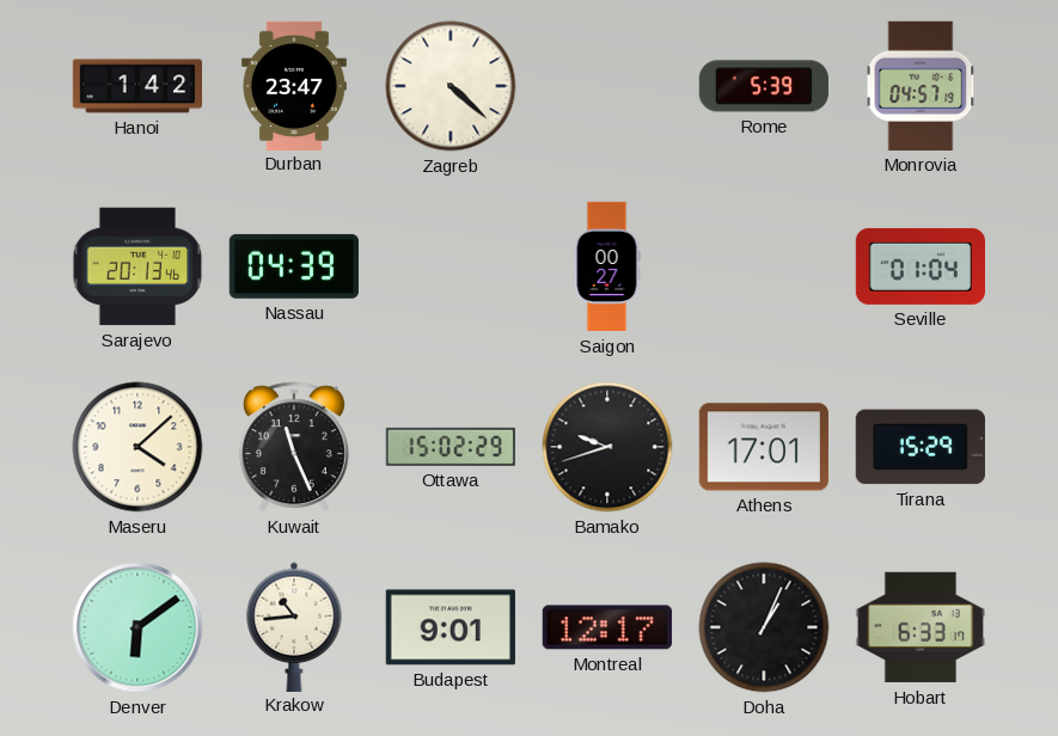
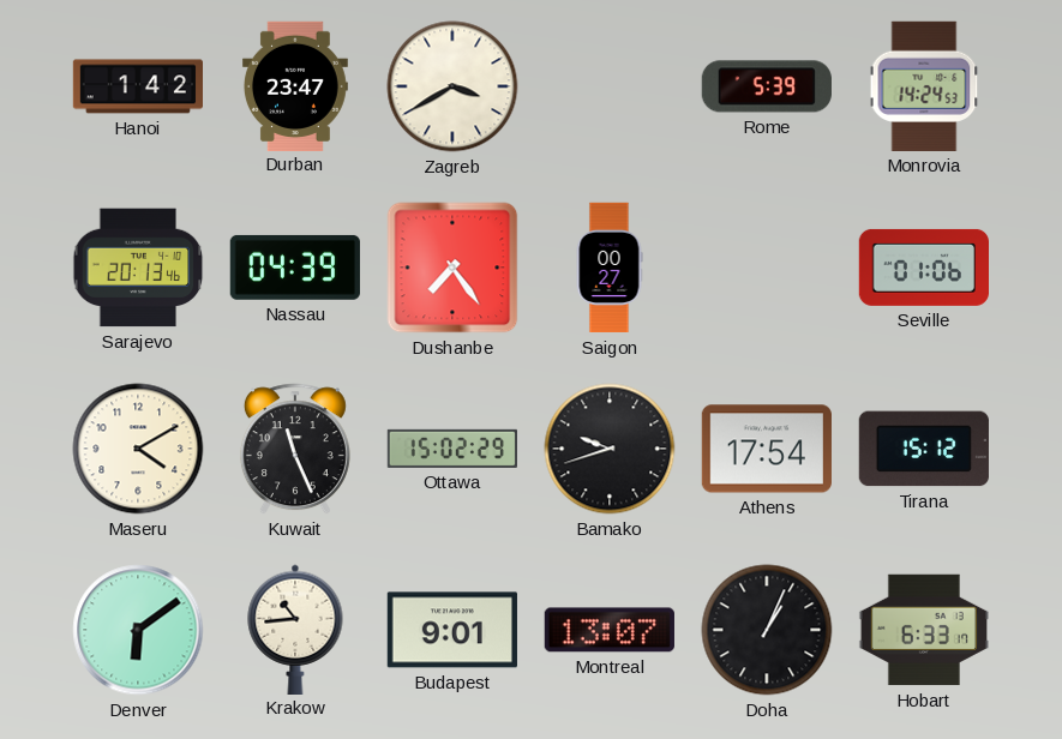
Zagreb: 4:22 -> 3:40 (452, 86)
Monrovia: 04:57 -> 14:24 (924, 86)
Dushanbe: none -> 7:24 (452, 268)
Seville: 01:04 -> 01:06 (923, 268)
Maseru: 4:08 -> 4:10 (138, 449)
Athens: 17:01 -> 17:54 (767, 449)
Tirana: 15:29 -> 15:12 (924, 449)
Montreal: 12:17 -> 13:07 (610, 630)
